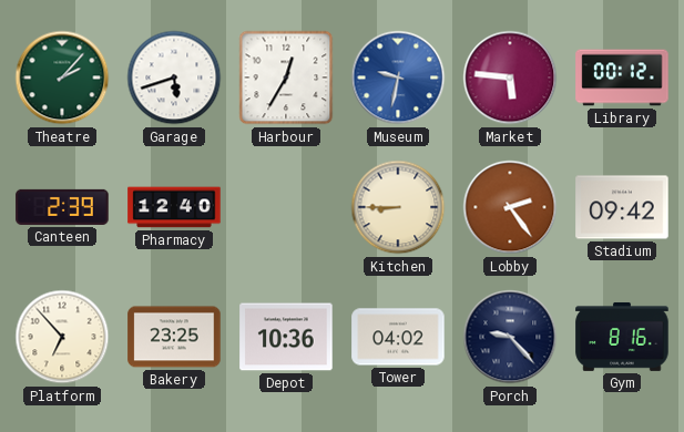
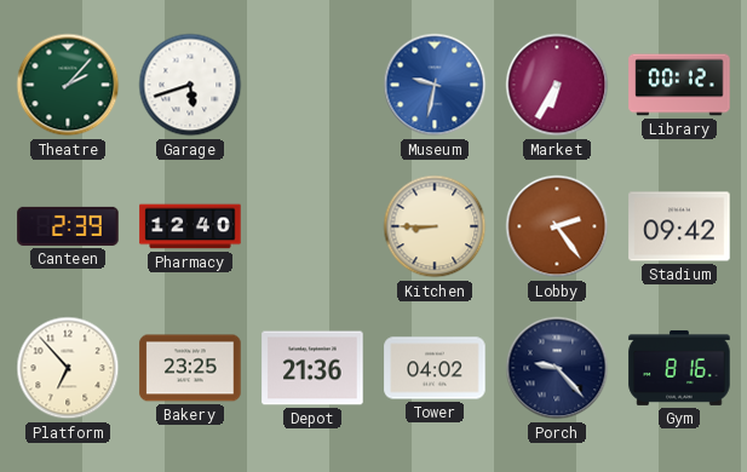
Harbour: 12:35 -> none (286, 78)
Market: 5:46 -> 6:35 (557, 85)
Depot: 10:36 -> 21:36 (312, 368)
